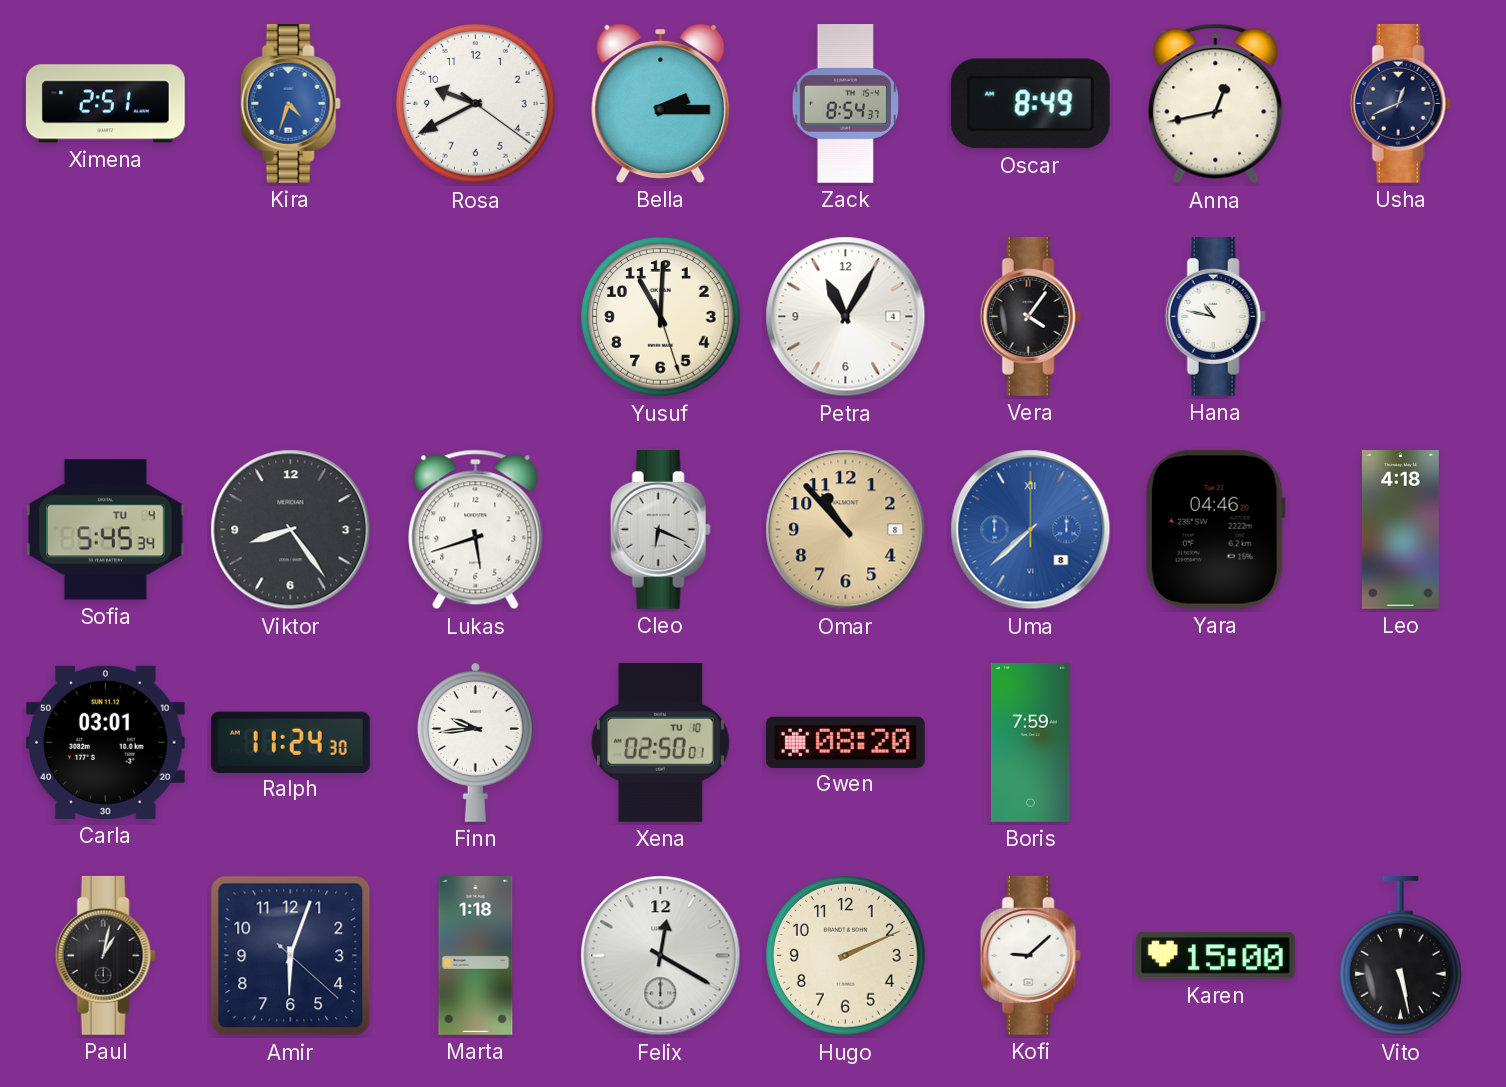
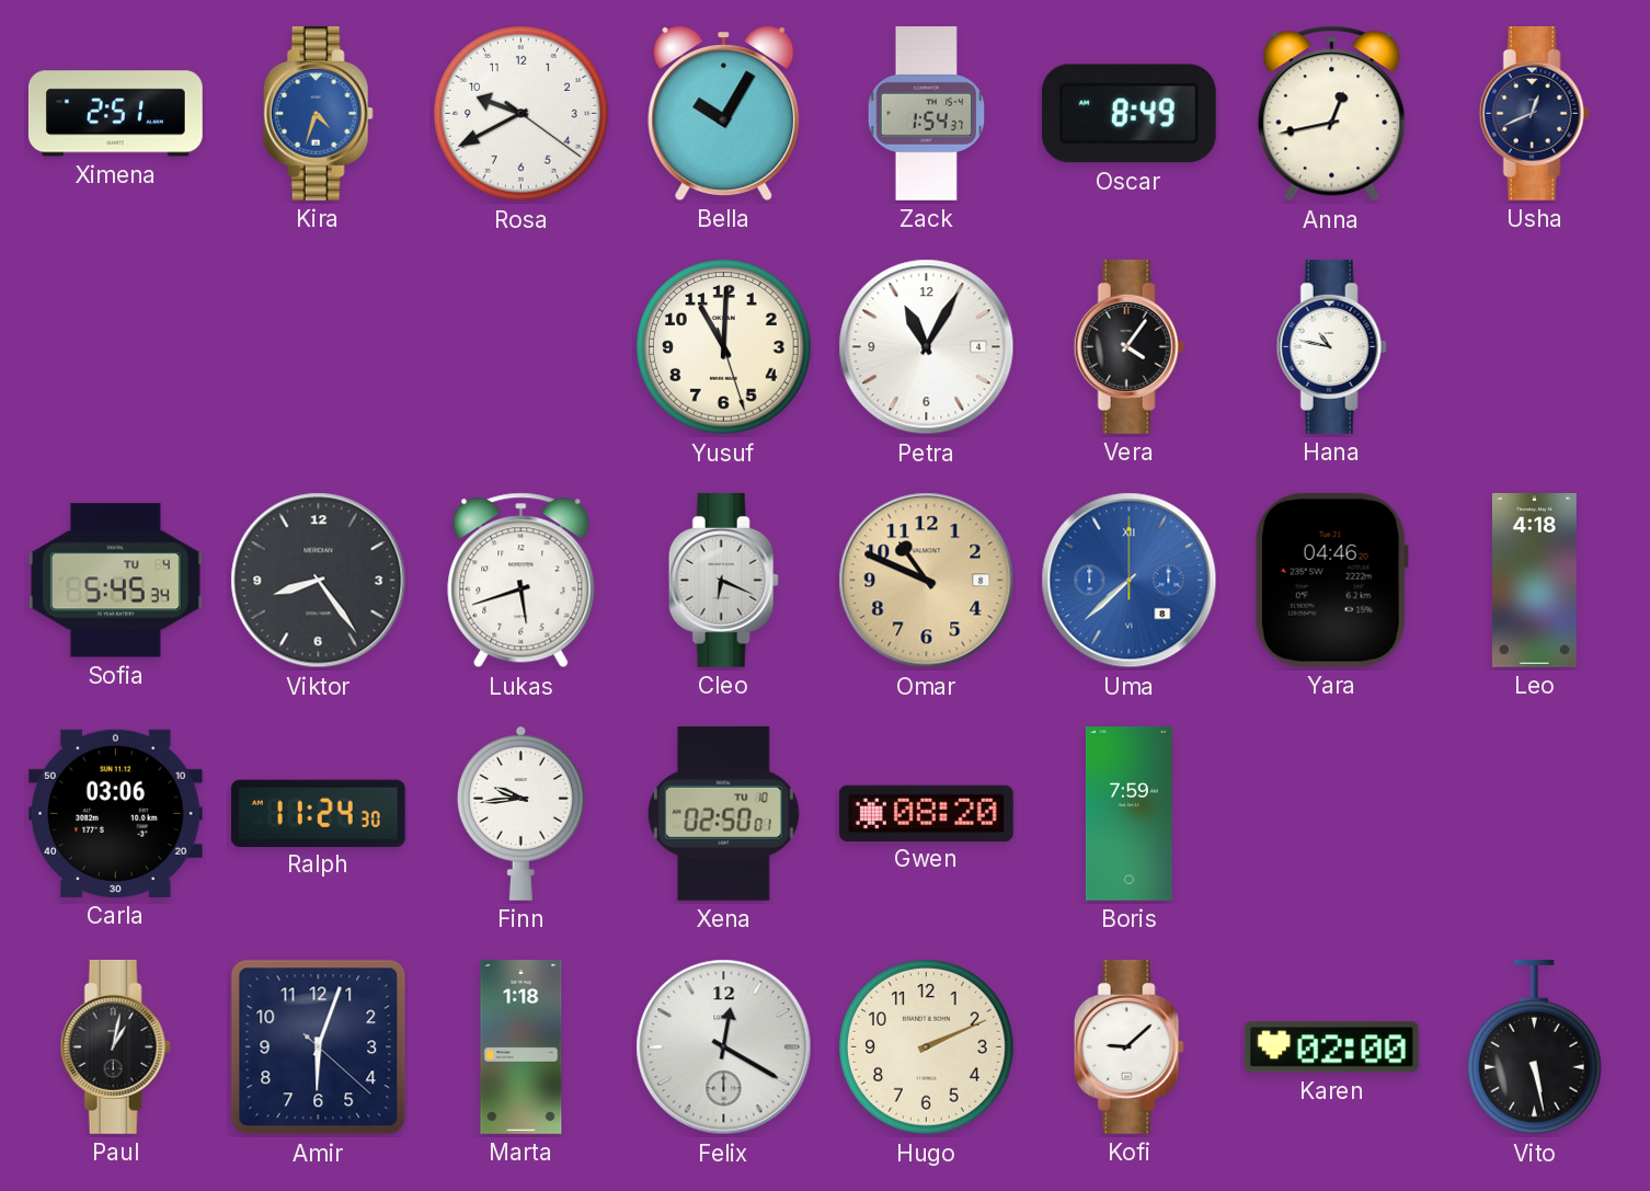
Bella: 2:15 -> 10:05 (724, 113)
Zack: 8:54 -> 1:54 (927, 114)
Omar: 10:53 -> 10:49 (927, 581)
Carla: 03:01 -> 03:06 (115, 813)
Karen: 15:00 -> 02:00 (1331, 1047)
